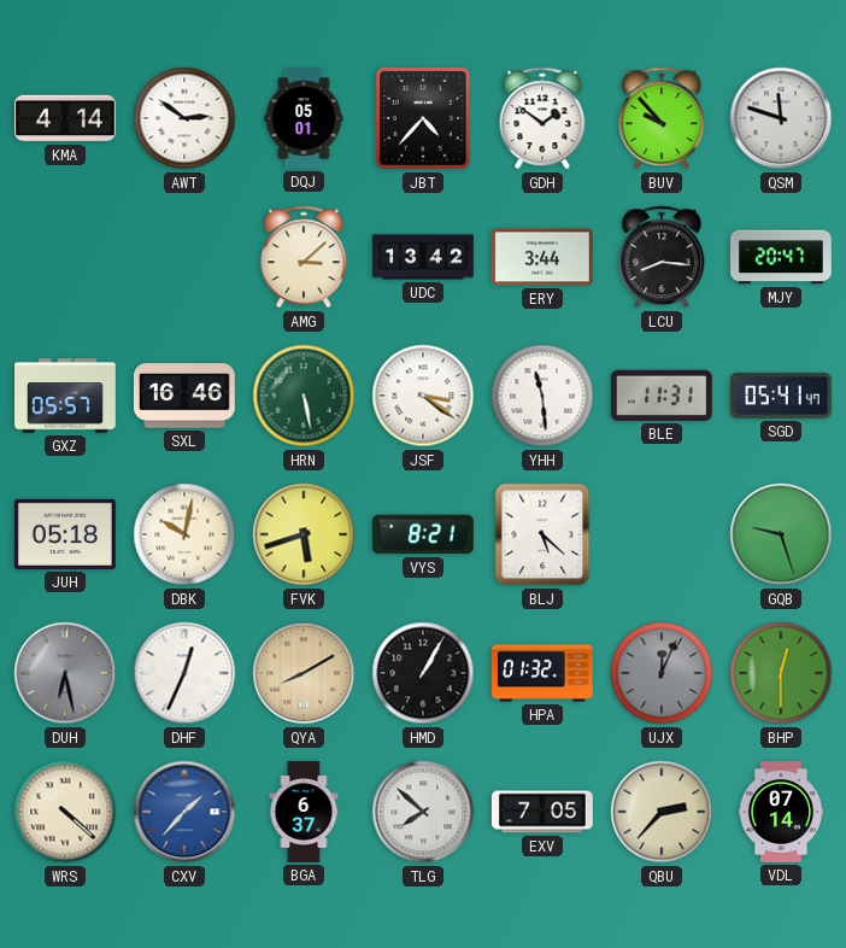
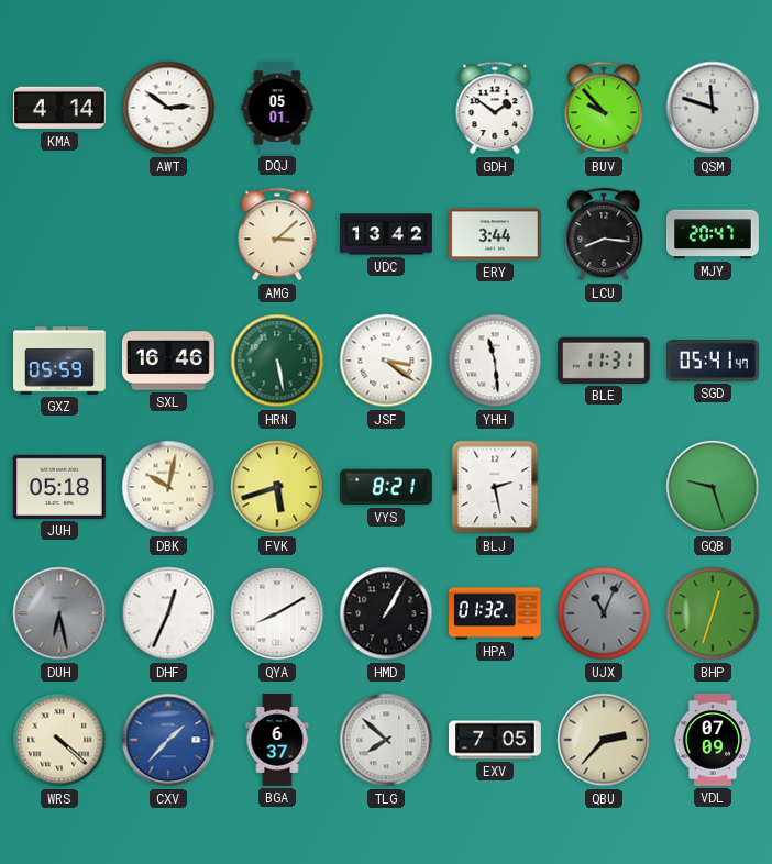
JBT: 4:37 -> none (423, 118)
GXZ: 05:57 -> 05:59 (60, 361)
BLJ: 5:22 -> 2:28 (495, 487)
QYA dial: champagne -> white (277, 613)
UJX: 12:04 -> 11:04 (604, 613)
BHP: 12:30 -> 12:33 (713, 613)
VDL: 07:14 -> 07:09 (713, 741)
